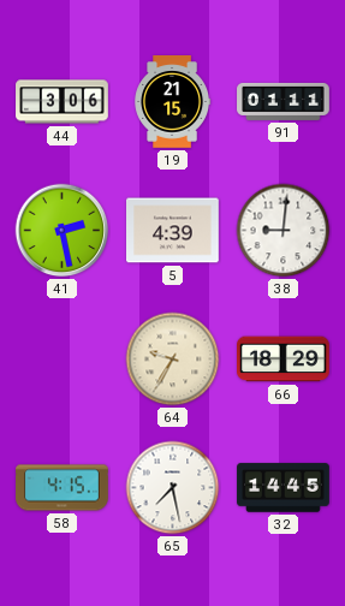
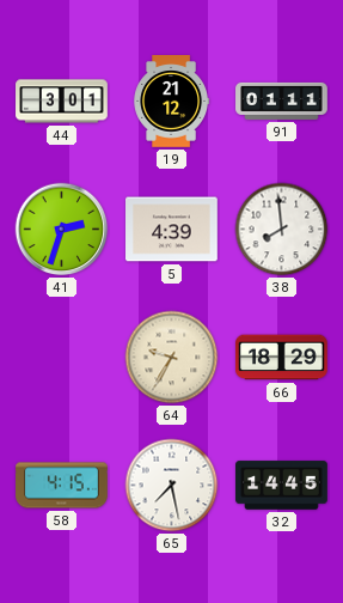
44: 3:06 -> 3:01 (62, 102)
19: 21:15 -> 21:12 (172, 102)
41: 2:28 -> 2:33 (62, 230)
38: 9:01 -> 7:59 (282, 230)
